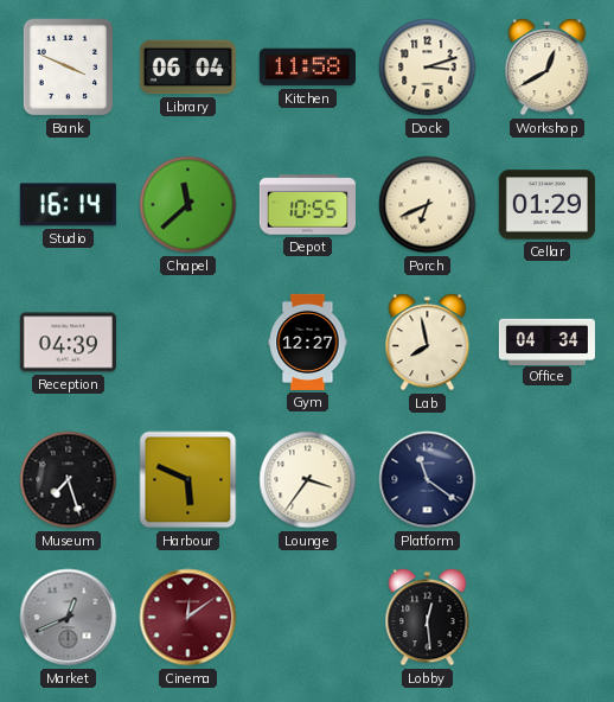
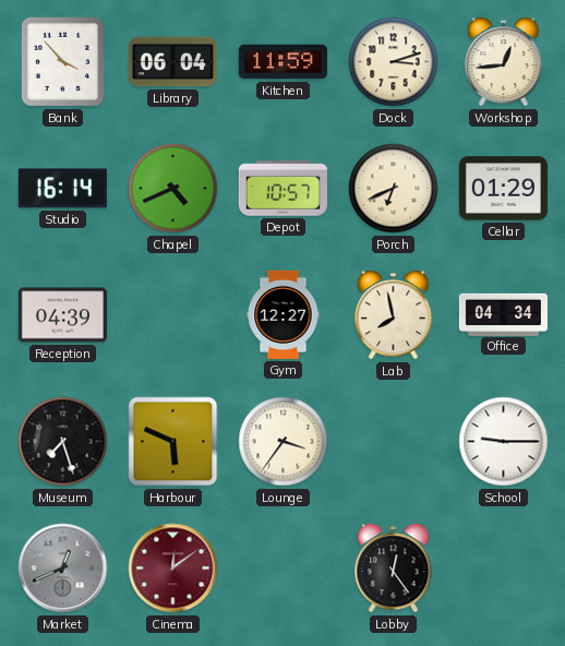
Bank: 3:49 -> 3:53 (63, 62)
Kitchen: 11:58 -> 11:59 (282, 62)
Workshop: 12:40 -> 12:44 (504, 62)
Chapel: 11:38 -> 4:41 (173, 189)
Depot: 10:55 -> 10:57 (282, 189)
Platform: 11:21 -> none (428, 480)
School: none -> 9:15 (504, 442)
Lobby: 12:29 -> 12:24 (394, 569)
